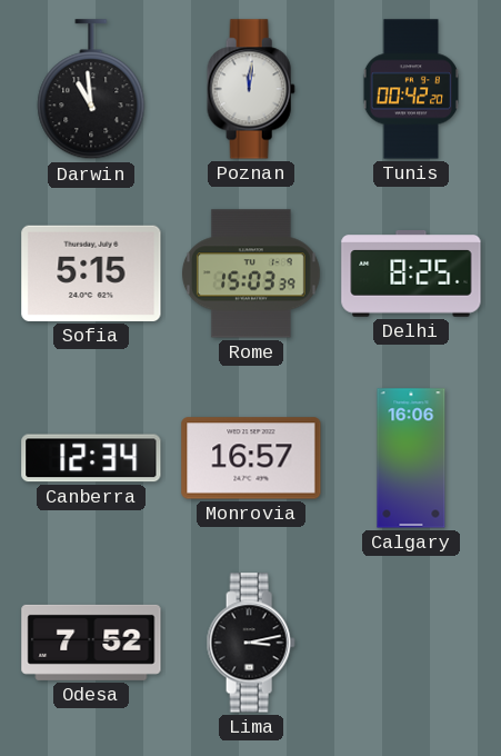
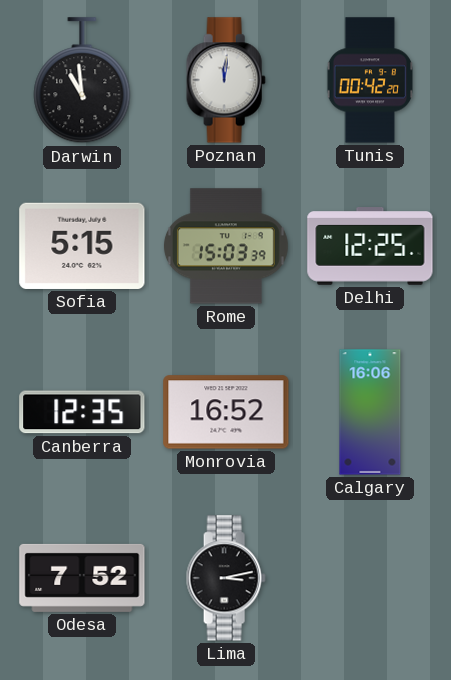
Delhi: 8:25 -> 12:25 (370, 247)
Canberra: 12:34 -> 12:35 (82, 412)
Monrovia: 16:57 -> 16:52 (226, 412)
